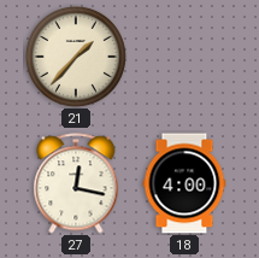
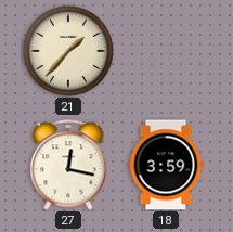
18: 4:00 -> 3:59 (166, 165)
